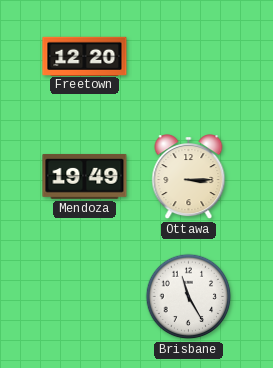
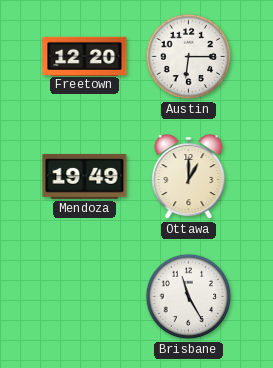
Austin: none -> 6:15 (189, 57)
Ottawa: 3:15 -> 1:00 (189, 177)
